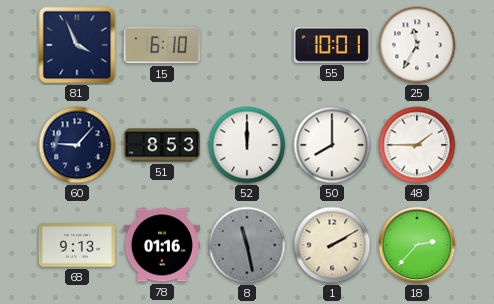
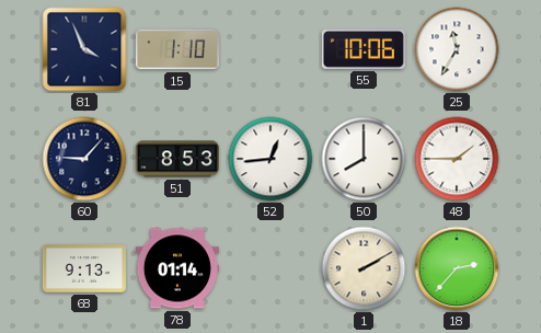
15: 6:10 -> 1:10 (177, 49)
55: 10:01 -> 10:06 (364, 49)
52: 12:00 -> 12:44 (270, 159)
78: 01:16 -> 01:14 (177, 268)
8: 11:28 -> none (247, 245)
